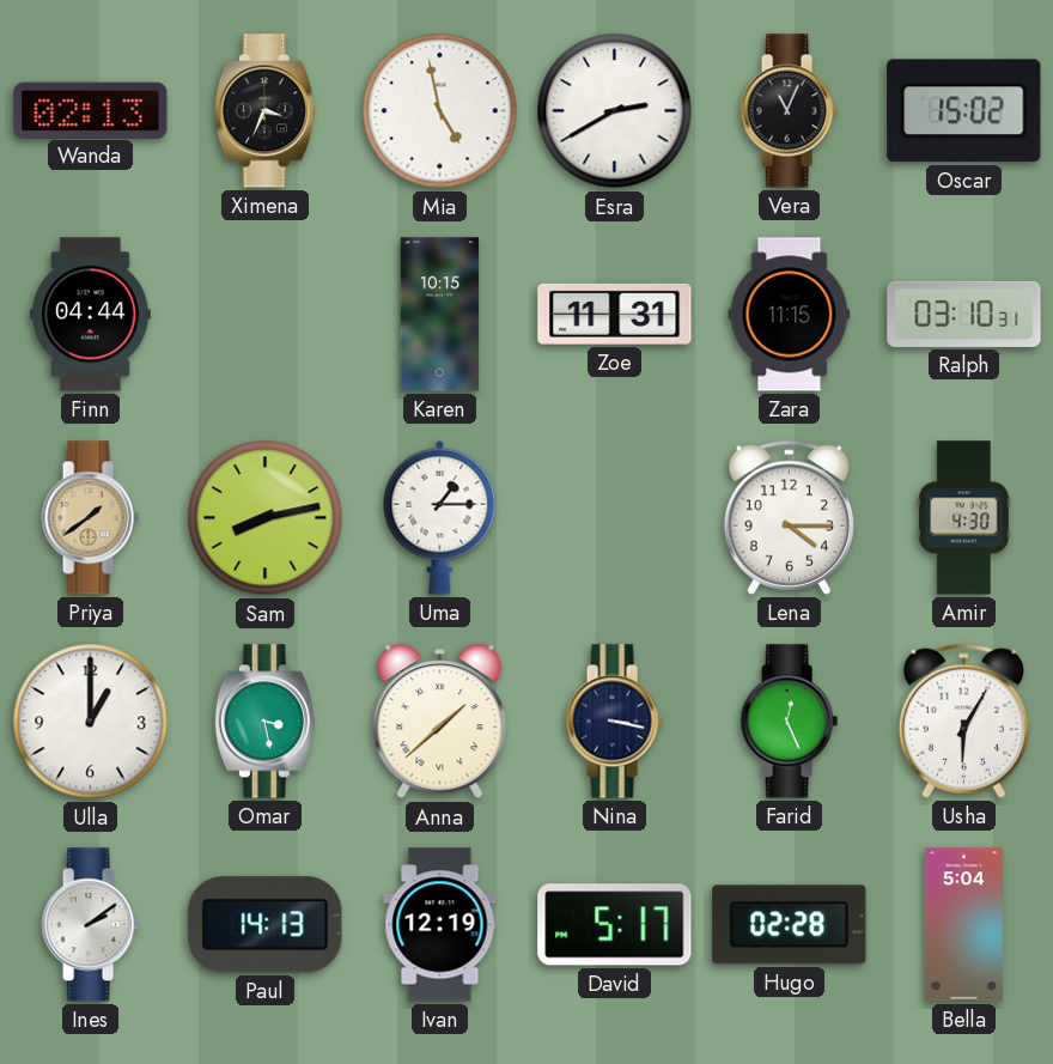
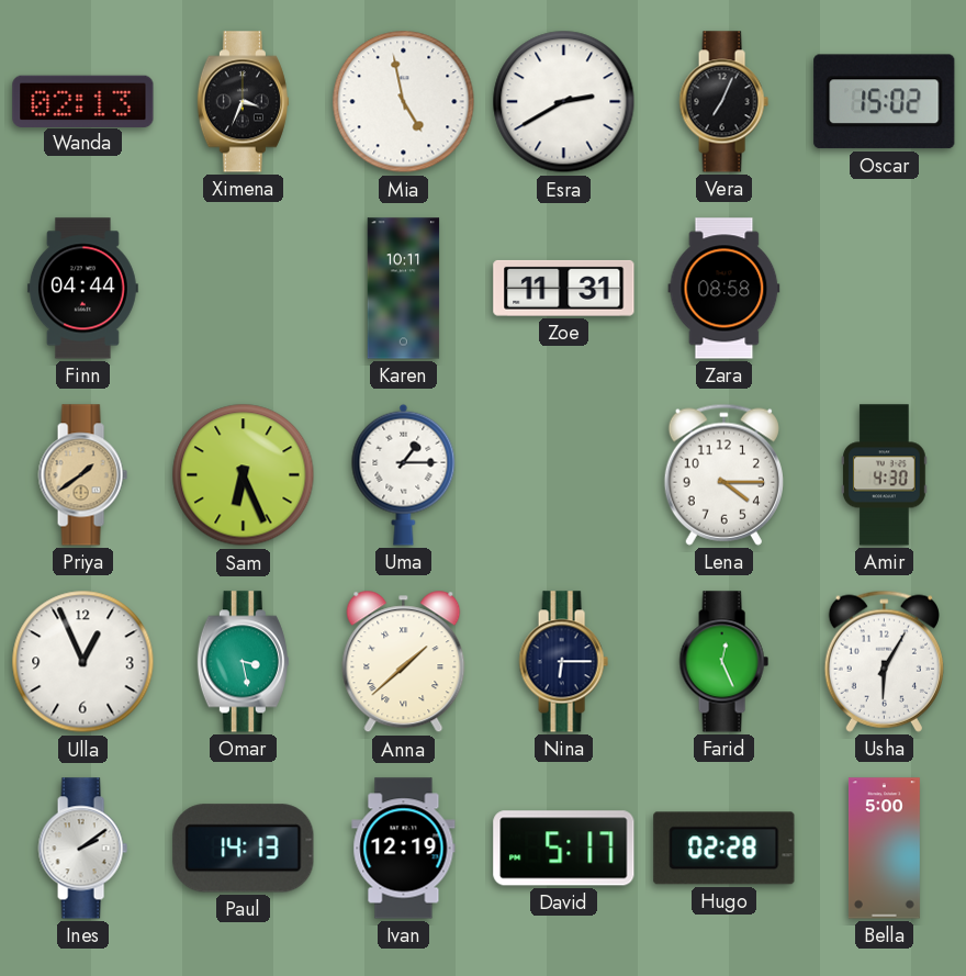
Vera: 11:04 -> 7:04 (723, 102)
Karen: 10:15 -> 10:11 (404, 289)
Zara: 11:15 -> 08:58 (724, 289)
Ralph: 03:10 -> none (964, 314)
Sam: 8:13 -> 6:26 (244, 475)
Ulla: 1:00 -> 12:56 (83, 662)
Nina: 3:17 -> 6:15 (563, 662)
Bella: 5:04 -> 5:00 (884, 849)
